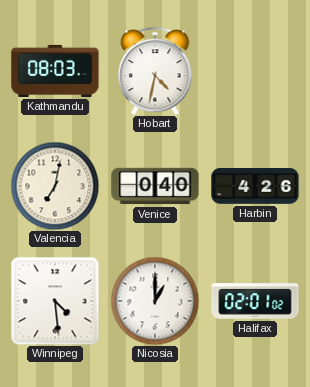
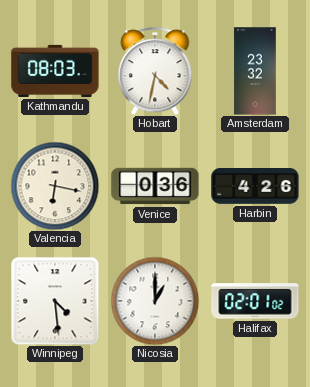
Amsterdam: none -> 23:32 (255, 71)
Valencia: 7:02 -> 6:17 (55, 186)
Venice: 0:40 -> 0:36 (155, 186)
